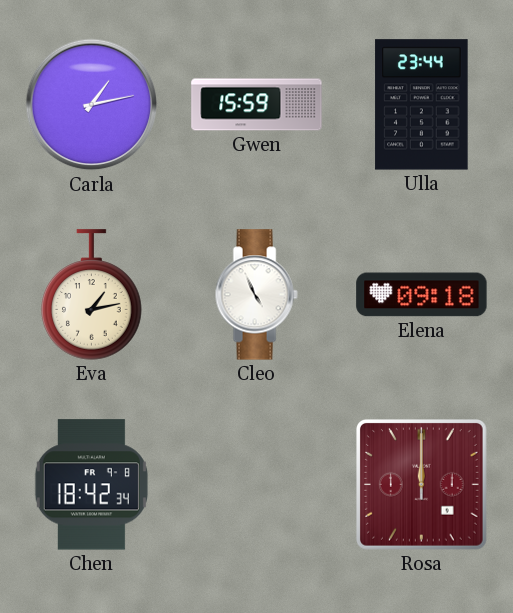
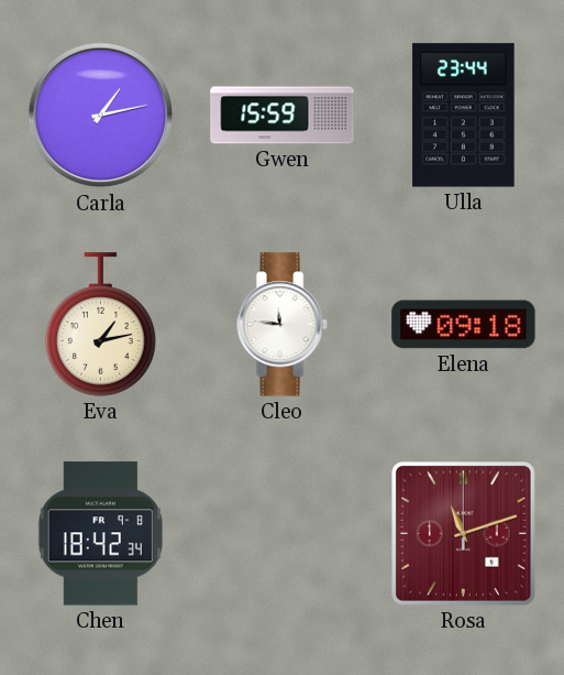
Cleo: 4:56 -> 11:46 (281, 325)
Rosa: 12:00 -> 11:12 (464, 534)
